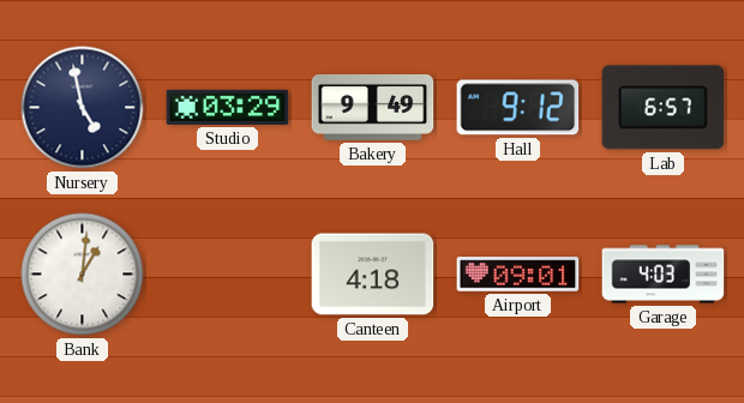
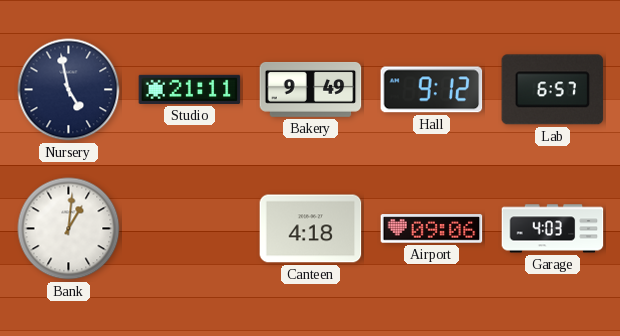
Studio: 03:29 -> 21:11 (190, 89)
Airport: 09:01 -> 09:06 (432, 229)
